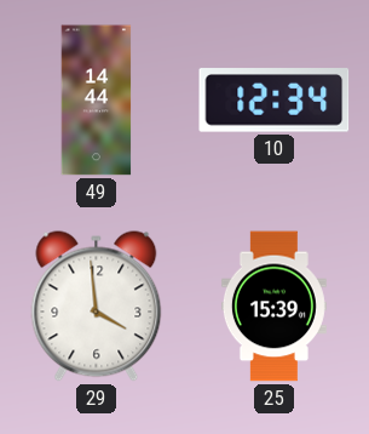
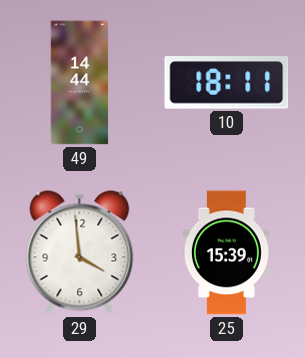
10: 12:34 -> 18:11 (227, 83)
